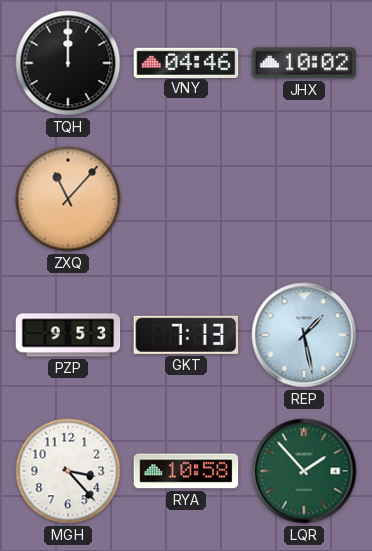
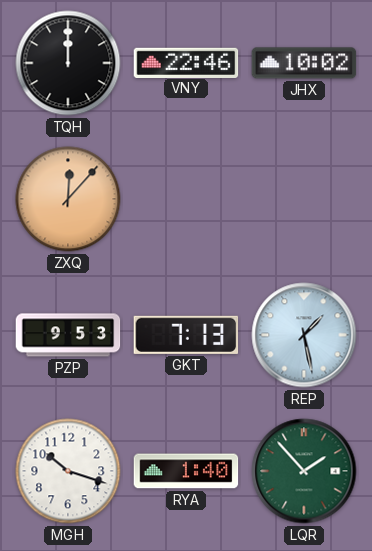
VNY: 04:46 -> 22:46 (186, 62)
ZXQ: 11:07 -> 12:07 (68, 199)
MGH: 3:23 -> 10:18 (68, 471)
RYA: 10:58 -> 1:40 (186, 471)
